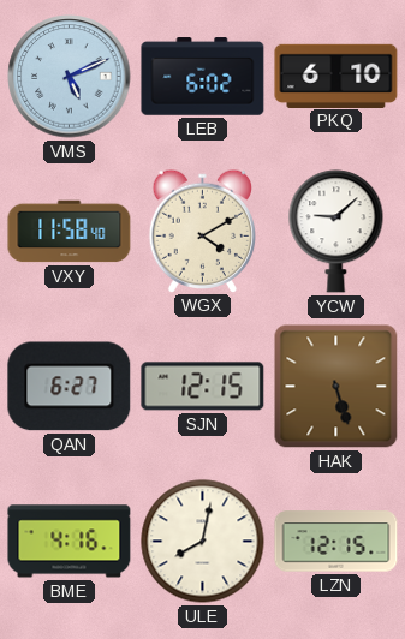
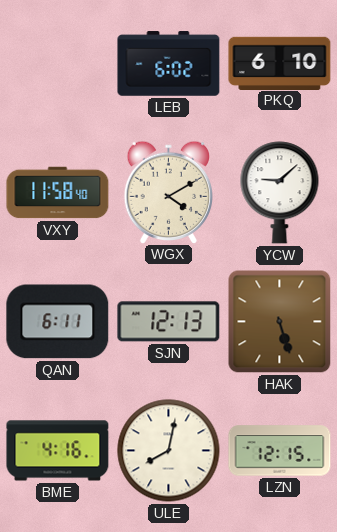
VMS: 5:11 -> none (70, 77)
QAN: 6:27 -> 6:11 (58, 322)
SJN: 12:15 -> 12:13 (169, 322)
